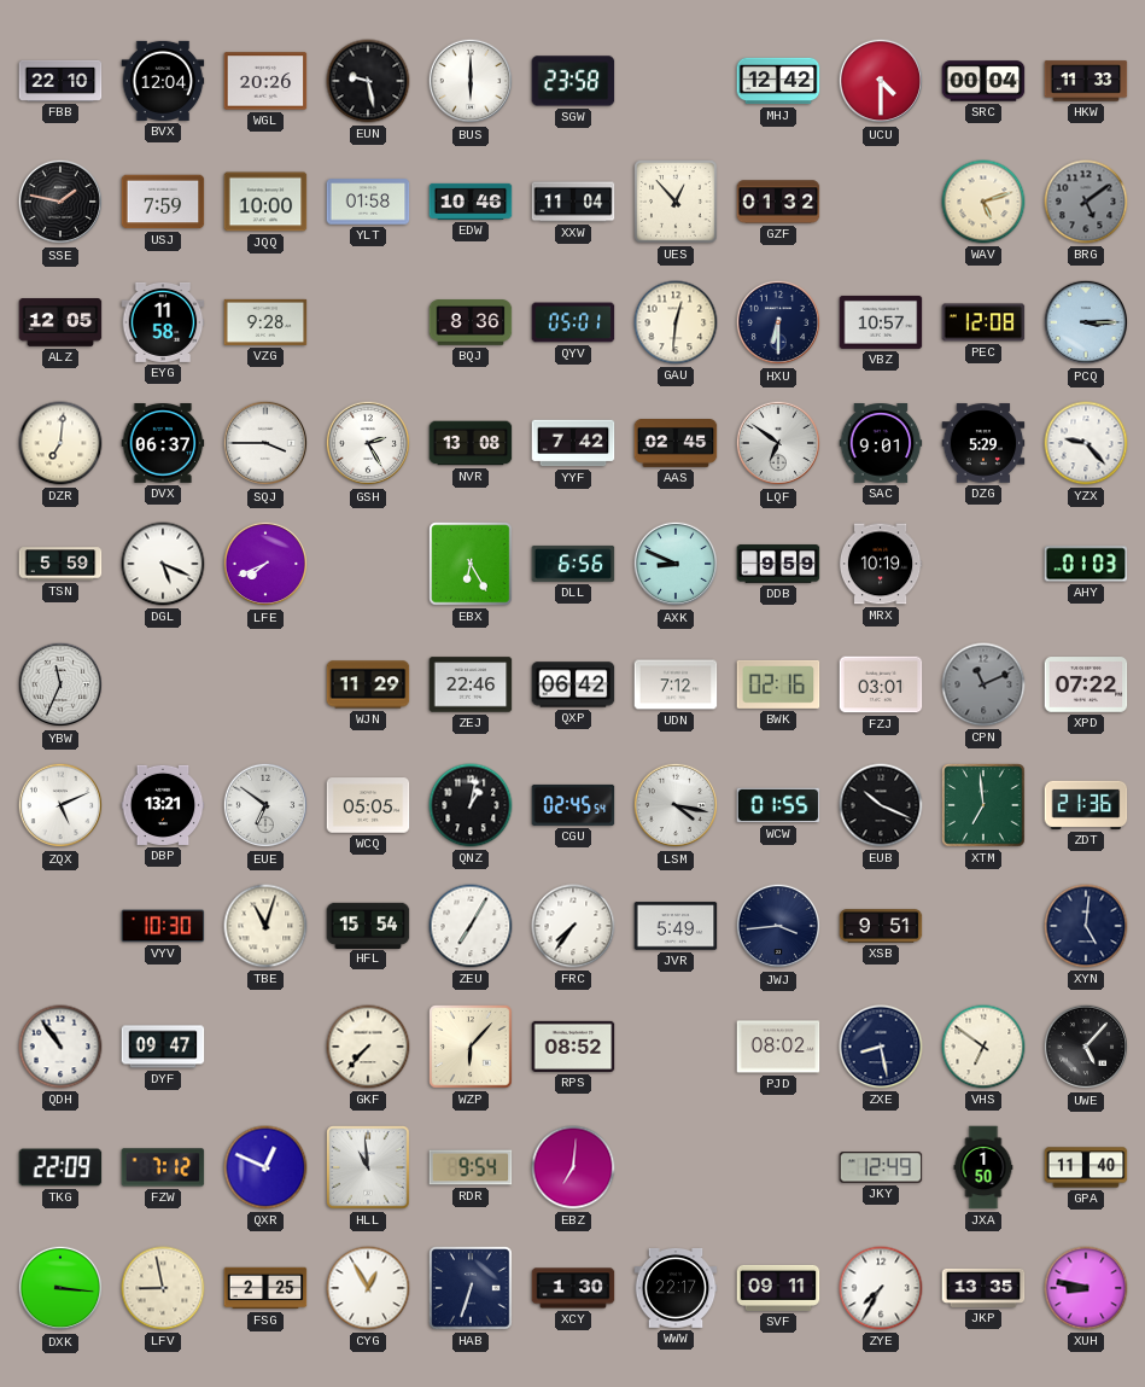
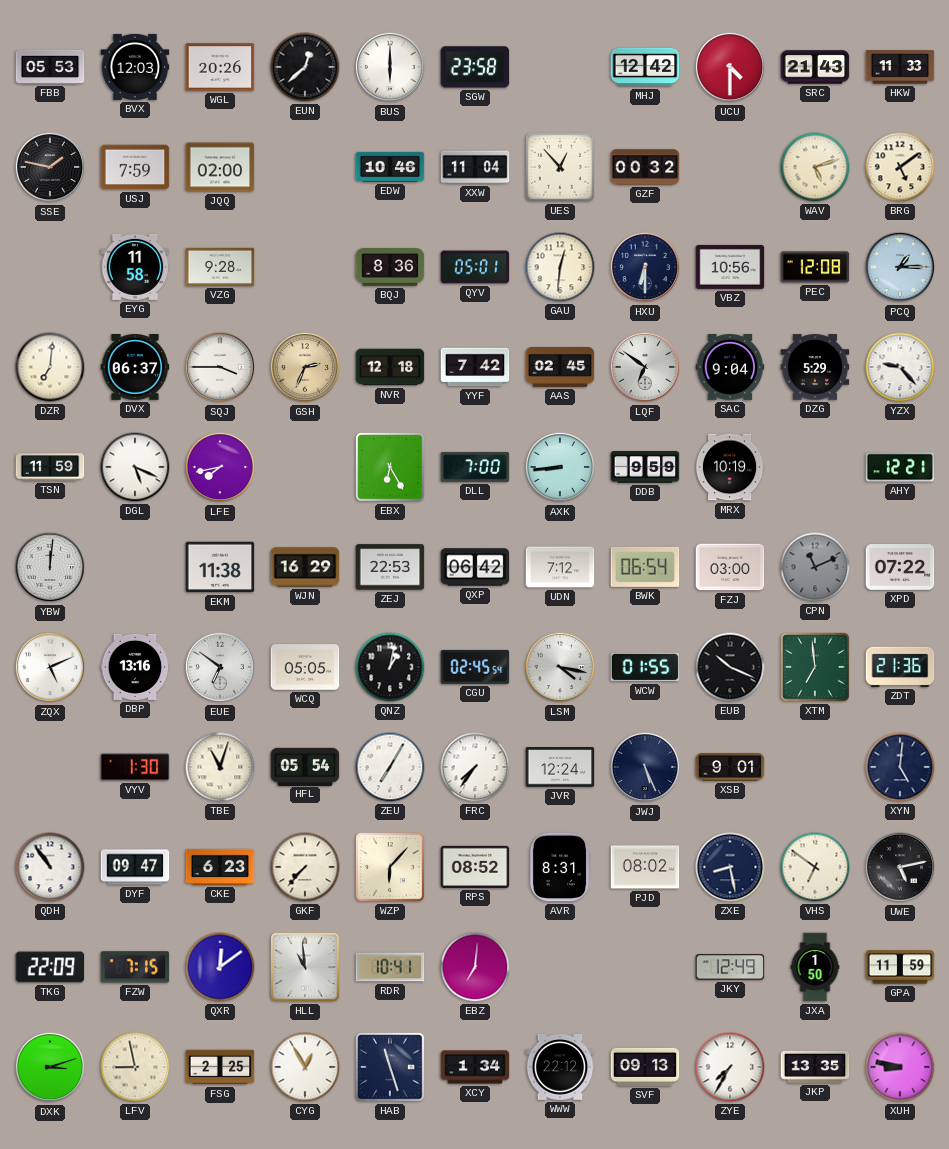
FBB: 22:10 -> 05:53 (50, 67)
BVX: 12:04 -> 12:03 (135, 67)
EUN: 9:28 -> 12:38 (305, 67)
SRC: 00:04 -> 21:43 (815, 67)
JQQ: 10:00 -> 02:00 (220, 167)
YLT: 01:58 -> none (368, 202)
GZF: 01:32 -> 00:32 (645, 167)
BRG dial: grey -> cream (900, 167)
ALZ: 12:05 -> none (60, 322)
VBZ: 10:57 -> 10:56 (730, 267)
PCQ: 3:15 -> 1:15 (900, 267)
GSH: 2:25 -> 2:34 (305, 367)
GSH dial: white -> champagne (305, 367)
NVR: 13:08 -> 12:18 (390, 367)
SAC: 9:01 -> 9:04 (730, 368)
TSN: 5:59 -> 11:59 (50, 467)
LFE: 7:41 -> 7:43 (220, 467)
DLL: 6:56 -> 7:00 (475, 467)
AXK: 8:49 -> 8:44 (560, 467)
AHY: 01:03 -> 12:21 (900, 467)
YBW: 11:34 -> 12:01 (50, 567)
EKM: none -> 11:38 (220, 567)
WJN: 11:29 -> 16:29 (305, 567)
ZEJ: 22:46 -> 22:53 (390, 567)
BWK: 02:16 -> 06:54 (645, 567)
FZJ: 03:01 -> 03:00 (730, 567)
DBP: 13:21 -> 13:16 (135, 667)
VYV: 10:30 -> 1:30 (135, 767)
HFL: 15:54 -> 05:54 (305, 766)
JVR: 5:49 -> 12:24 (560, 767)
JWJ: 3:44 -> 5:26 (645, 767)
XSB: 9:51 -> 9:01 (730, 767)
CKE: none -> 6:23 (220, 867)
AVR: none -> 8:31 (560, 867)
UWE: 5:07 -> 5:13 (900, 867)
FZW: 7:12 -> 7:15 (135, 967)
QXR: 12:49 -> 12:09 (220, 967)
RDR: 9:54 -> 10:41 (390, 967)
GPA: 11:40 -> 11:59 (900, 967)
DXK: 3:16 -> 3:12 (50, 1067)
HAB: 6:33 -> 11:27 (390, 1067)
XCY: 1:30 -> 1:34 (475, 1067)
WWW: 22:17 -> 22:12 (560, 1067)
SVF: 09:11 -> 09:13 (645, 1067)
